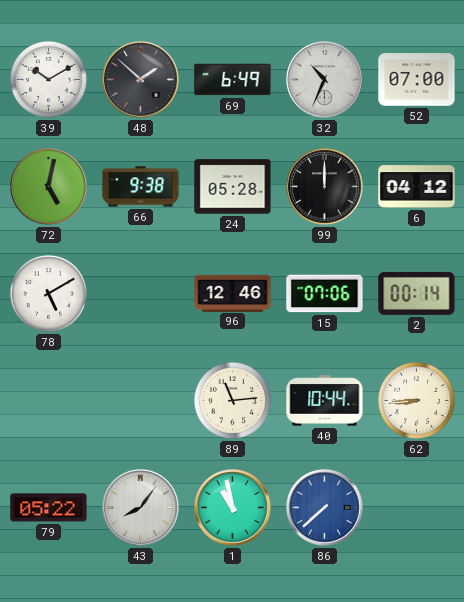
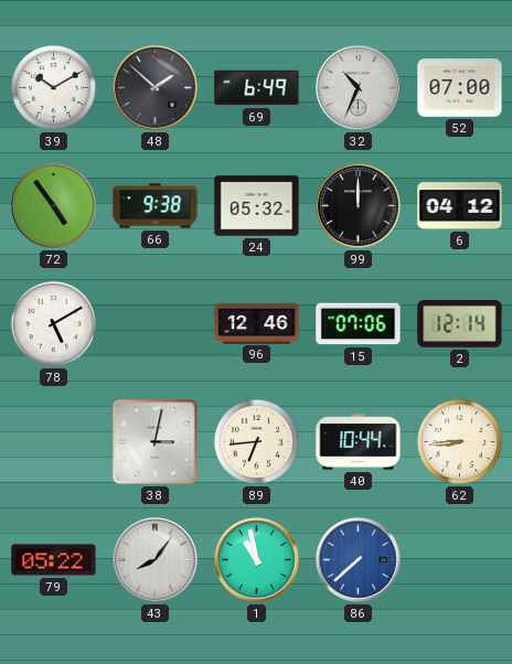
72: 5:02 -> 4:54 (54, 206)
24: 05:28 -> 05:32 (257, 206)
2: 00:14 -> 12:14 (460, 323)
38: none -> 3:02 (156, 442)
89: 11:14 -> 6:44 (256, 441)
